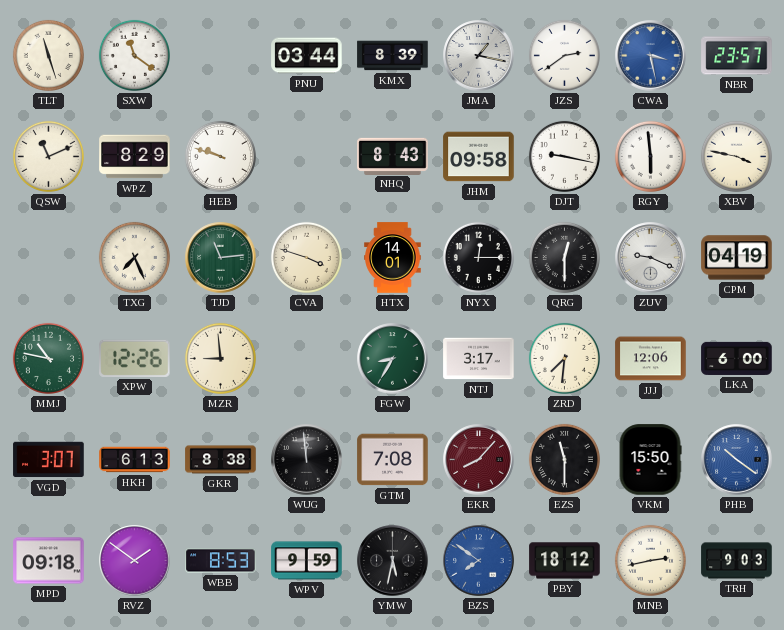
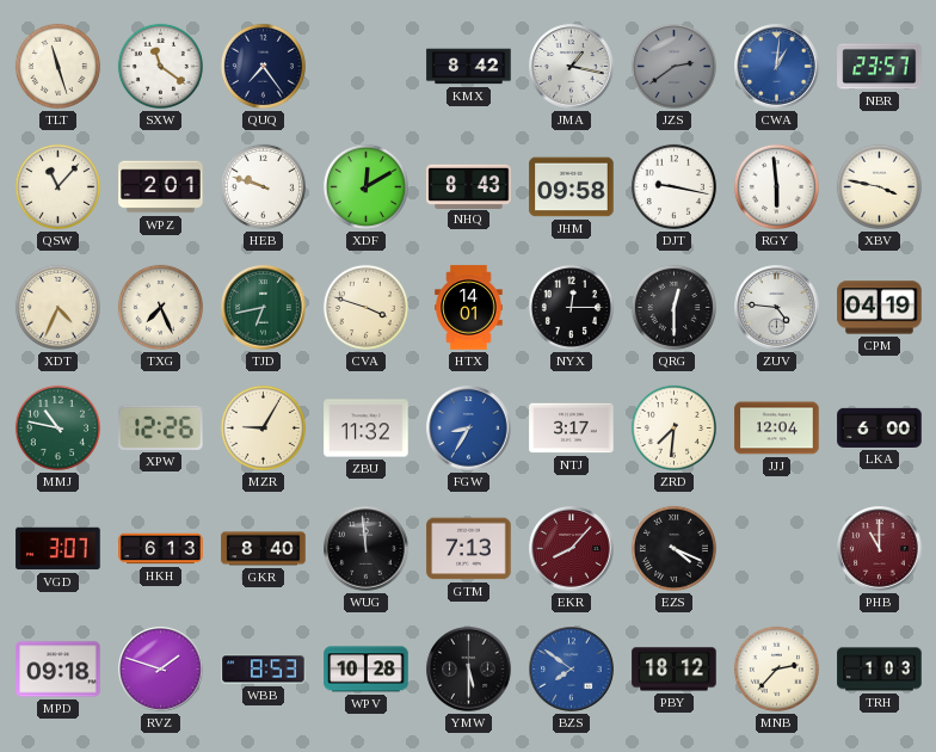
QUQ: none -> 7:24 (263, 66)
PNU: 03:44 -> none (307, 56)
KMX: 8:39 -> 8:42 (469, 67)
JZS dial: white -> grey (673, 66)
CWA: 3:28 -> 1:01 (777, 67)
QSW: 11:11 -> 11:07 (57, 186)
WPZ: 8:29 -> 2:01 (161, 187)
XDF: none -> 12:10 (365, 186)
XDT: none -> 4:34 (57, 307)
TJD: 11:14 -> 6:43 (264, 308)
ZUV: 9:19 -> 4:46 (777, 308)
MZR: 8:59 -> 9:05 (263, 427)
ZBU: none -> 11:32 (367, 429)
FGW dial: green -> blue (469, 429)
JJJ: 12:06 -> 12:04 (777, 429)
GKR: 8:38 -> 8:40 (264, 549)
GTM: 7:08 -> 7:13 (469, 549)
EZS: 11:30 -> 4:19 (673, 548)
VKM: 15:50 -> none (650, 460)
PHB: 10:21 -> 11:00 (880, 549)
PHB dial: blue -> burgundy (880, 549)
RVZ: 1:51 -> 1:48 (161, 670)
WPV: 9:59 -> 10:28 (367, 670)
YMW: 5:32 -> 5:30 (469, 670)
MNB: 2:43 -> 2:37 (776, 668)
TRH: 9:03 -> 1:03 (880, 670)
